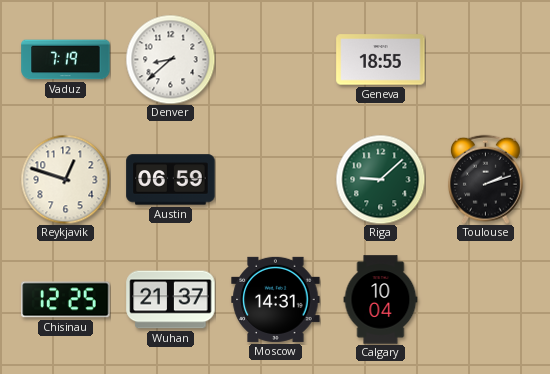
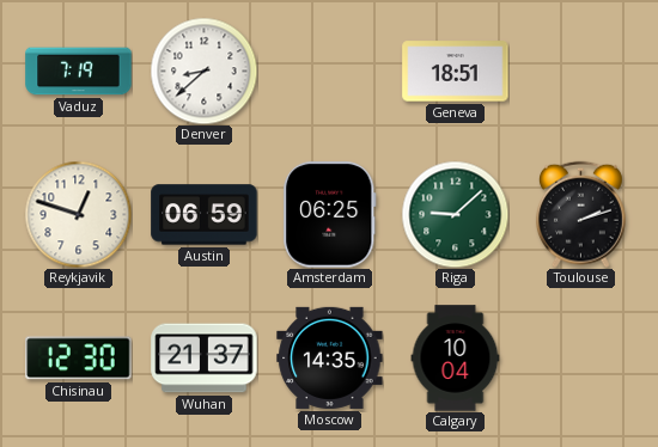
Geneva: 18:55 -> 18:51 (456, 72)
Amsterdam: none -> 06:25 (330, 215)
Chisinau: 12:25 -> 12:30 (79, 359)
Moscow: 14:31 -> 14:35 (330, 357)
